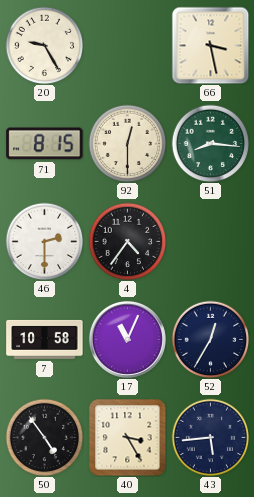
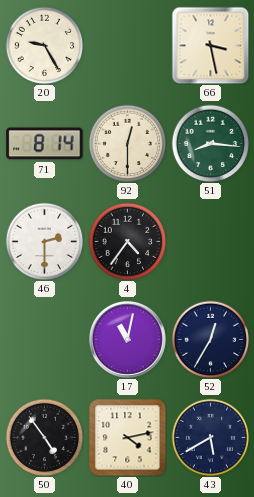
71: 8:15 -> 8:14 (45, 144)
7: 10:58 -> none (45, 339)
17: 11:04 -> 11:02 (127, 339)
40: 3:25 -> 4:13 (127, 437)
43: 5:44 -> 5:40 (210, 437)
